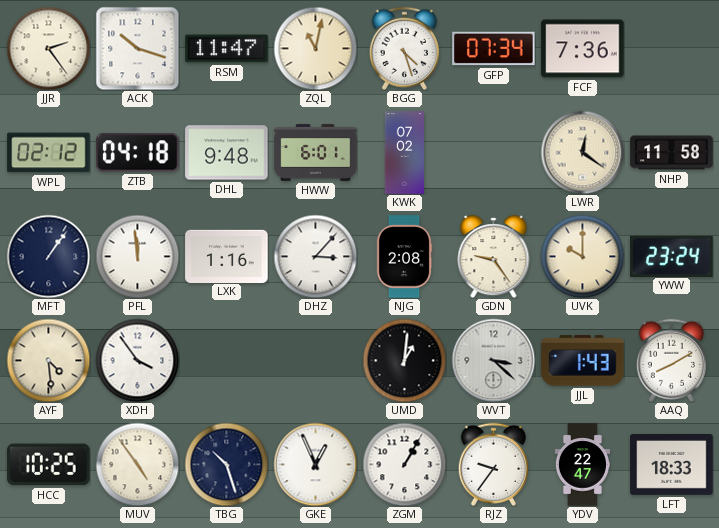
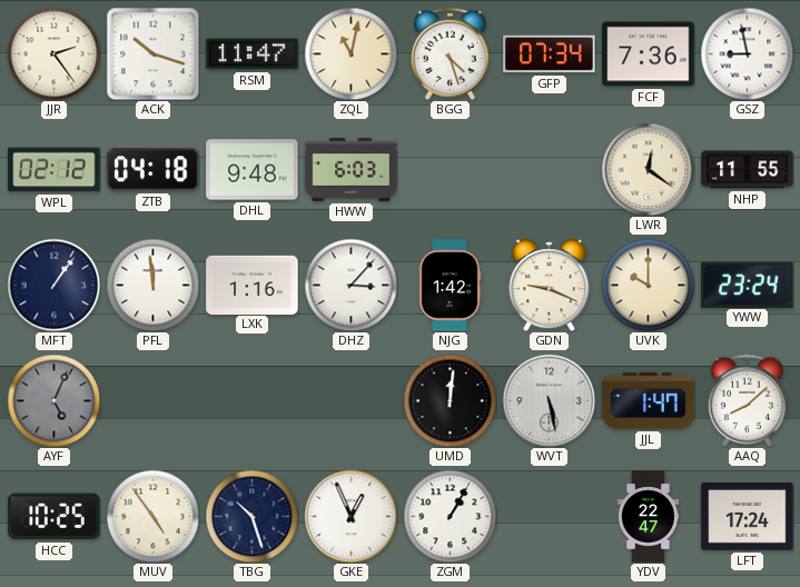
GSZ: none -> 8:58 (747, 53)
HWW: 6:01 -> 6:03 (352, 170)
KWK: 07:02 -> none (404, 153)
NHP: 11:58 -> 11:55 (748, 170)
NJG: 2:08 -> 1:42 (450, 286)
GDN: 9:24 -> 9:19 (550, 286)
AYF: 4:29 -> 5:04 (53, 400)
AYF dial: cream -> grey (53, 400)
XDH: 3:54 -> none (137, 360)
UMD: 1:01 -> 12:01 (450, 400)
WVT: 3:22 -> 5:28 (549, 400)
JJL: 1:43 -> 1:47 (649, 401)
AAQ: 8:10 -> 8:08 (747, 400)
RJZ: 9:36 -> none (493, 464)
LFT: 18:33 -> 17:24 (748, 516)
